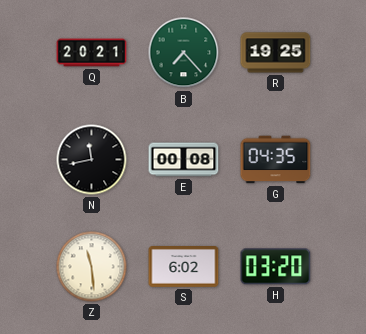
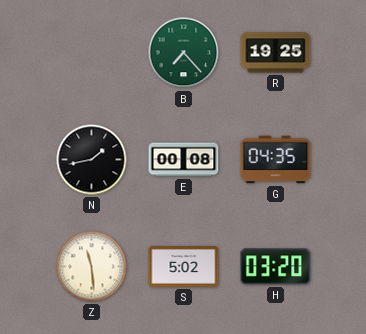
Q: 20:21 -> none (92, 53)
N: 11:43 -> 1:43 (92, 160)
S: 6:02 -> 5:02 (184, 267)
